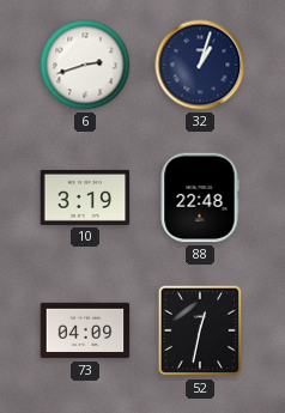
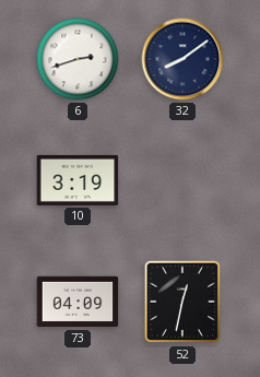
32: 1:03 -> 8:09 (182, 59)
88: 22:48 -> none (200, 198)
